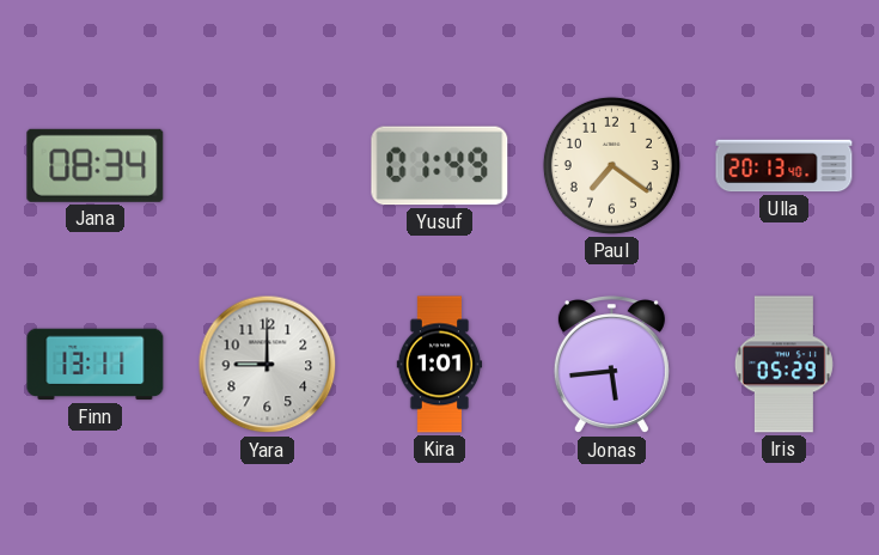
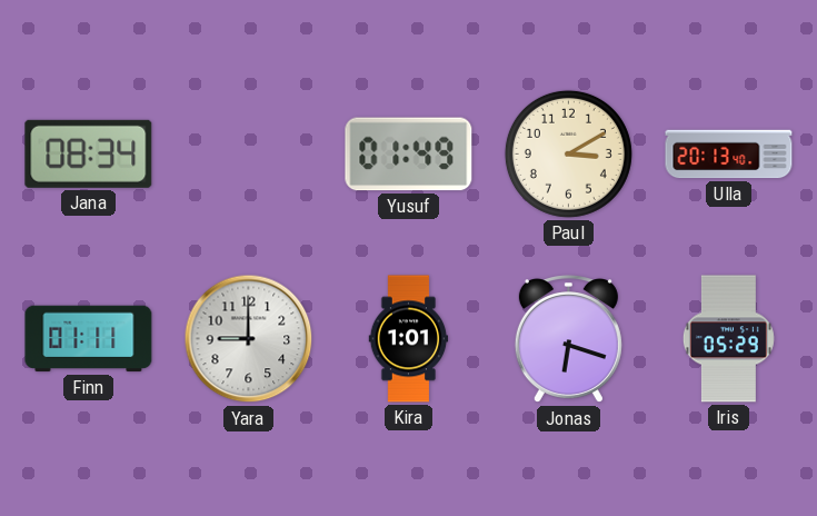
Paul: 7:21 -> 3:10 (568, 153)
Finn: 13:11 -> 01:11 (89, 339)
Jonas: 5:44 -> 6:18 (568, 340)
